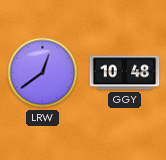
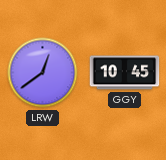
GGY: 10:48 -> 10:45 (125, 73)
